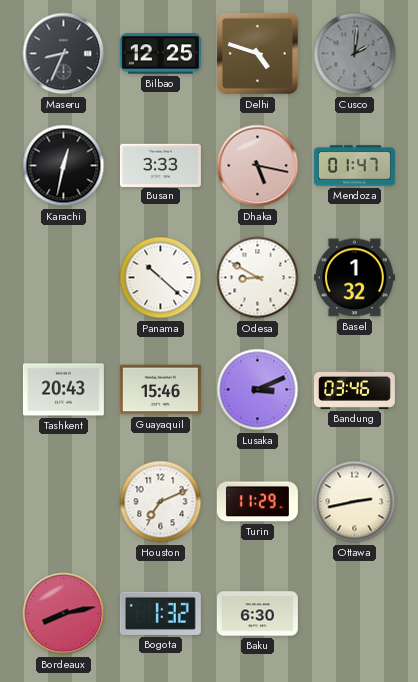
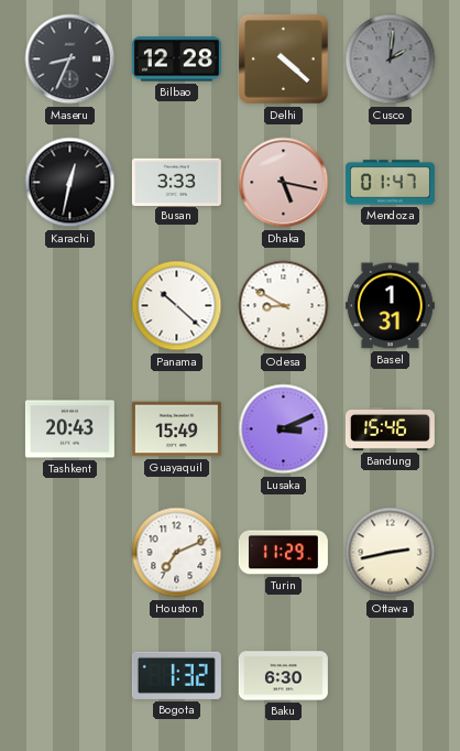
Bilbao: 12:25 -> 12:28 (176, 59)
Delhi: 4:48 -> 4:22 (283, 58)
Basel: 1:32 -> 1:31 (390, 306)
Guayaquil: 15:46 -> 15:49 (176, 429)
Bandung: 03:46 -> 15:46 (390, 428)
Bordeaux: 8:13 -> none (64, 614)
